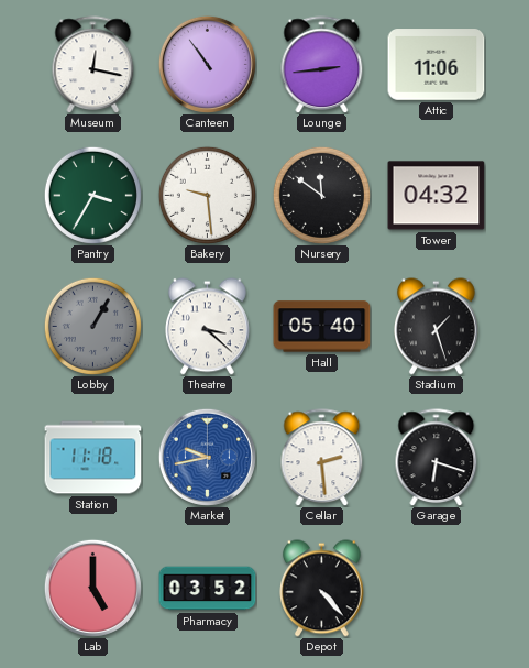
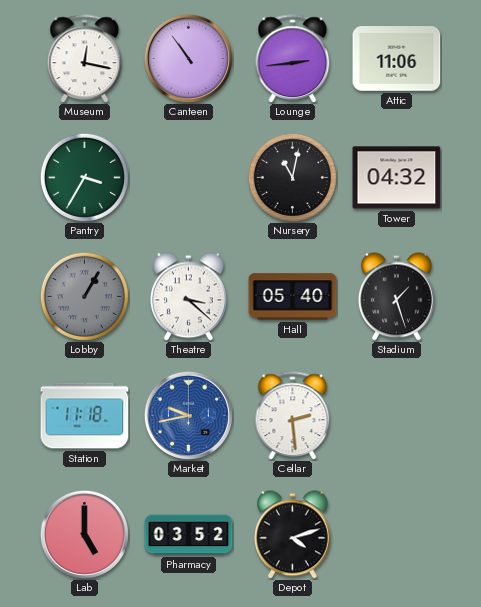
Bakery: 9:29 -> none (207, 195)
Nursery: 11:51 -> 11:02 (292, 177)
Garage: 6:18 -> none (437, 458)
Depot: 4:23 -> 4:12 (292, 535)
